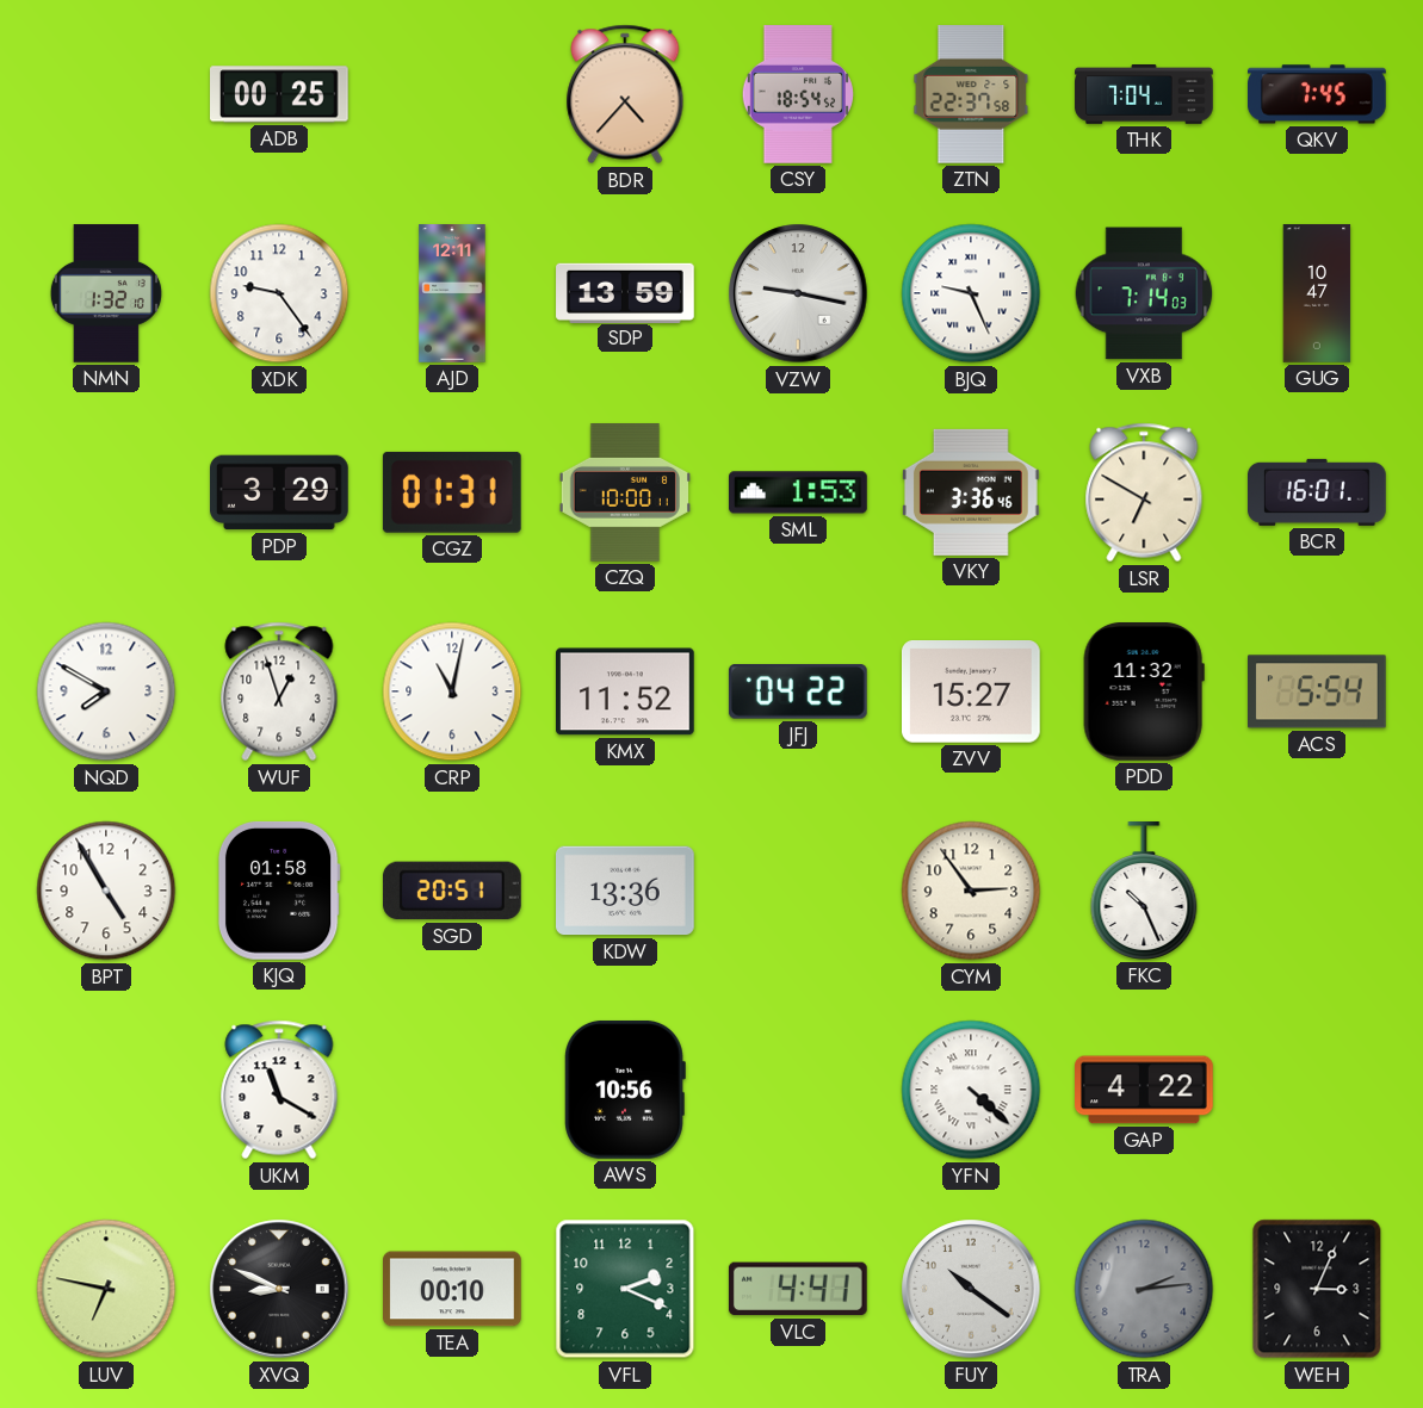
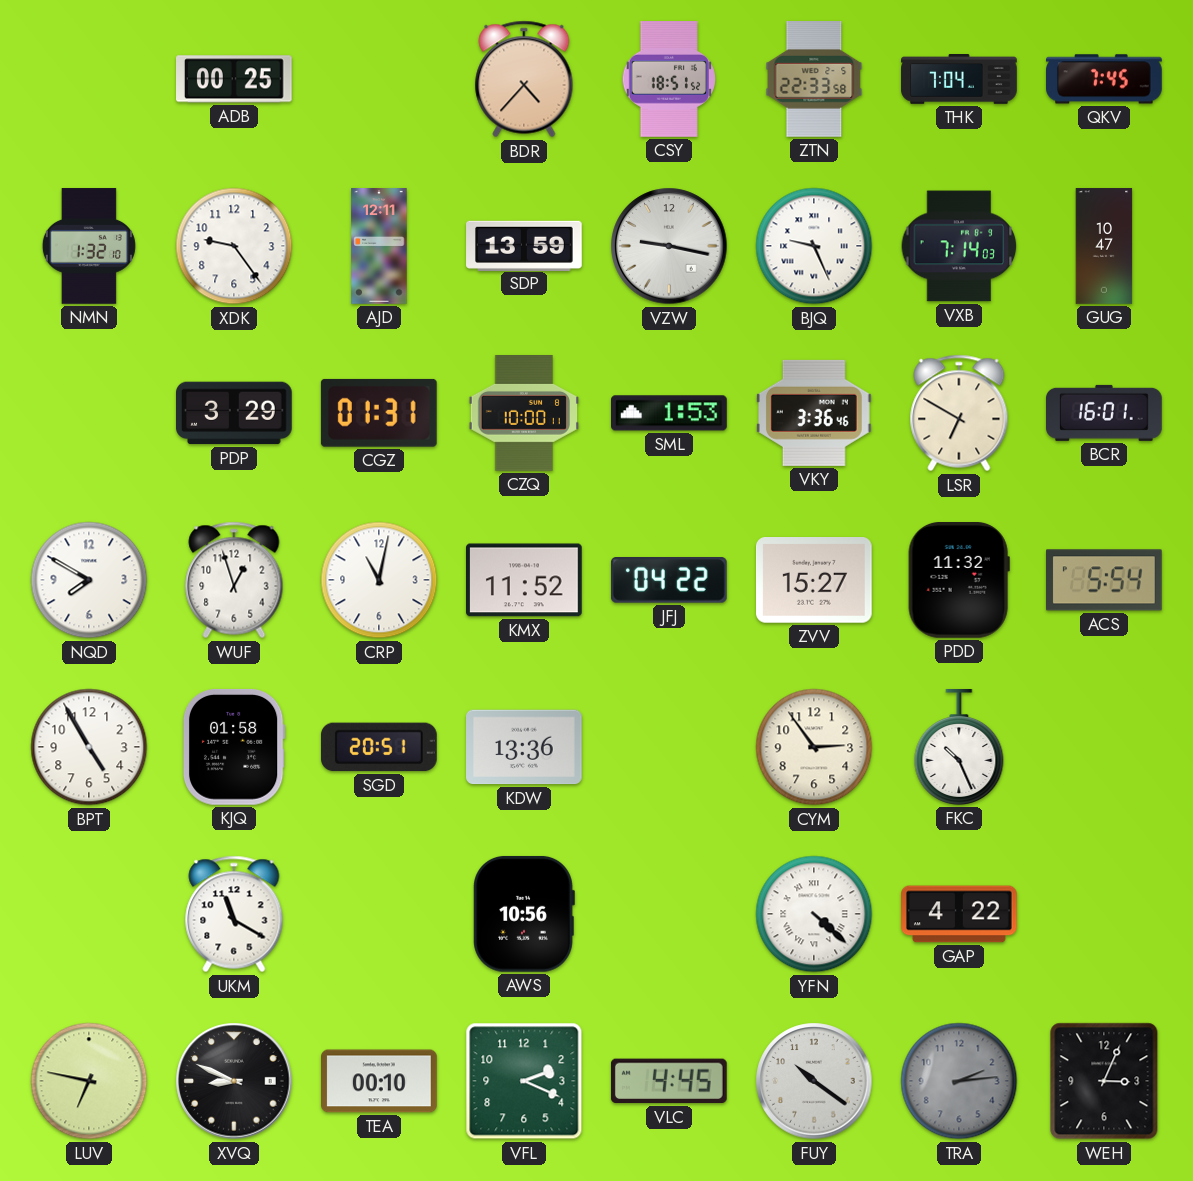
CSY: 18:54 -> 18:51 (668, 80)
ZTN: 22:37 -> 22:33 (814, 80)
VLC: 4:41 -> 4:45 (669, 1081)
